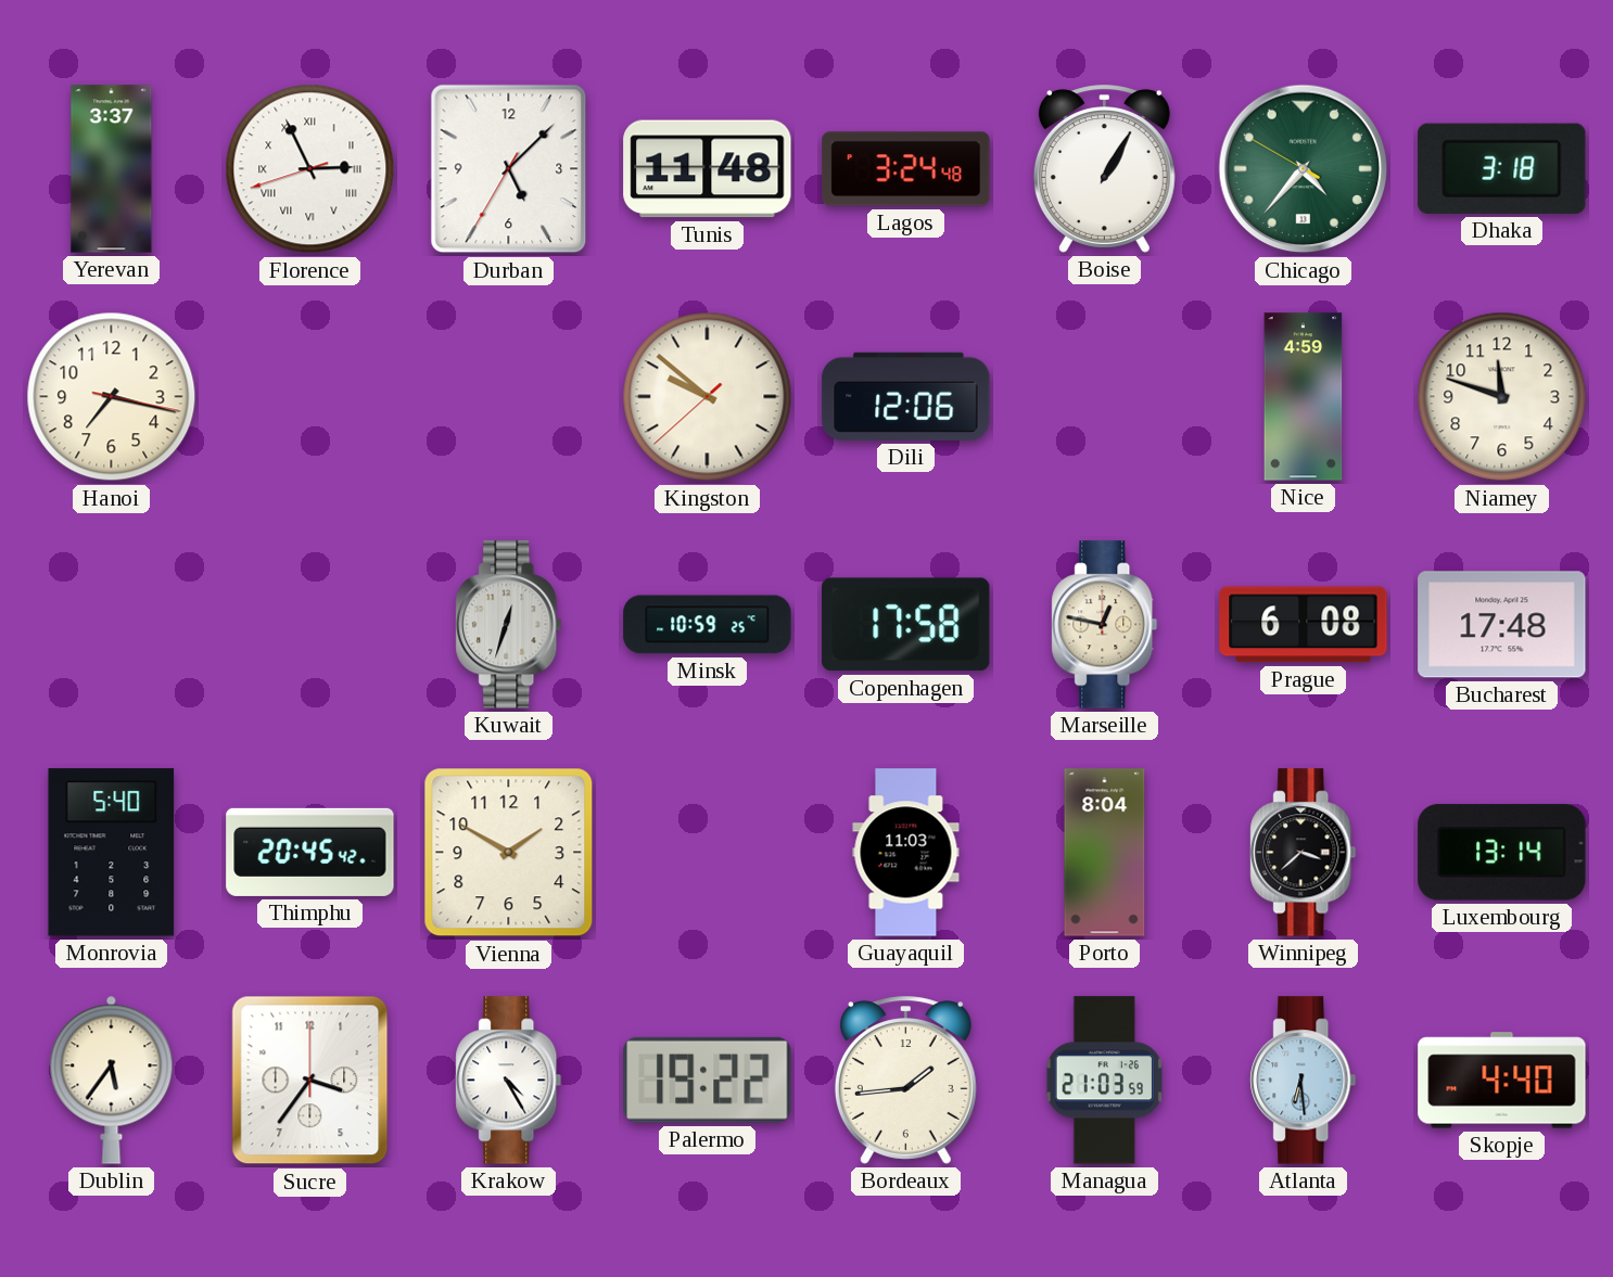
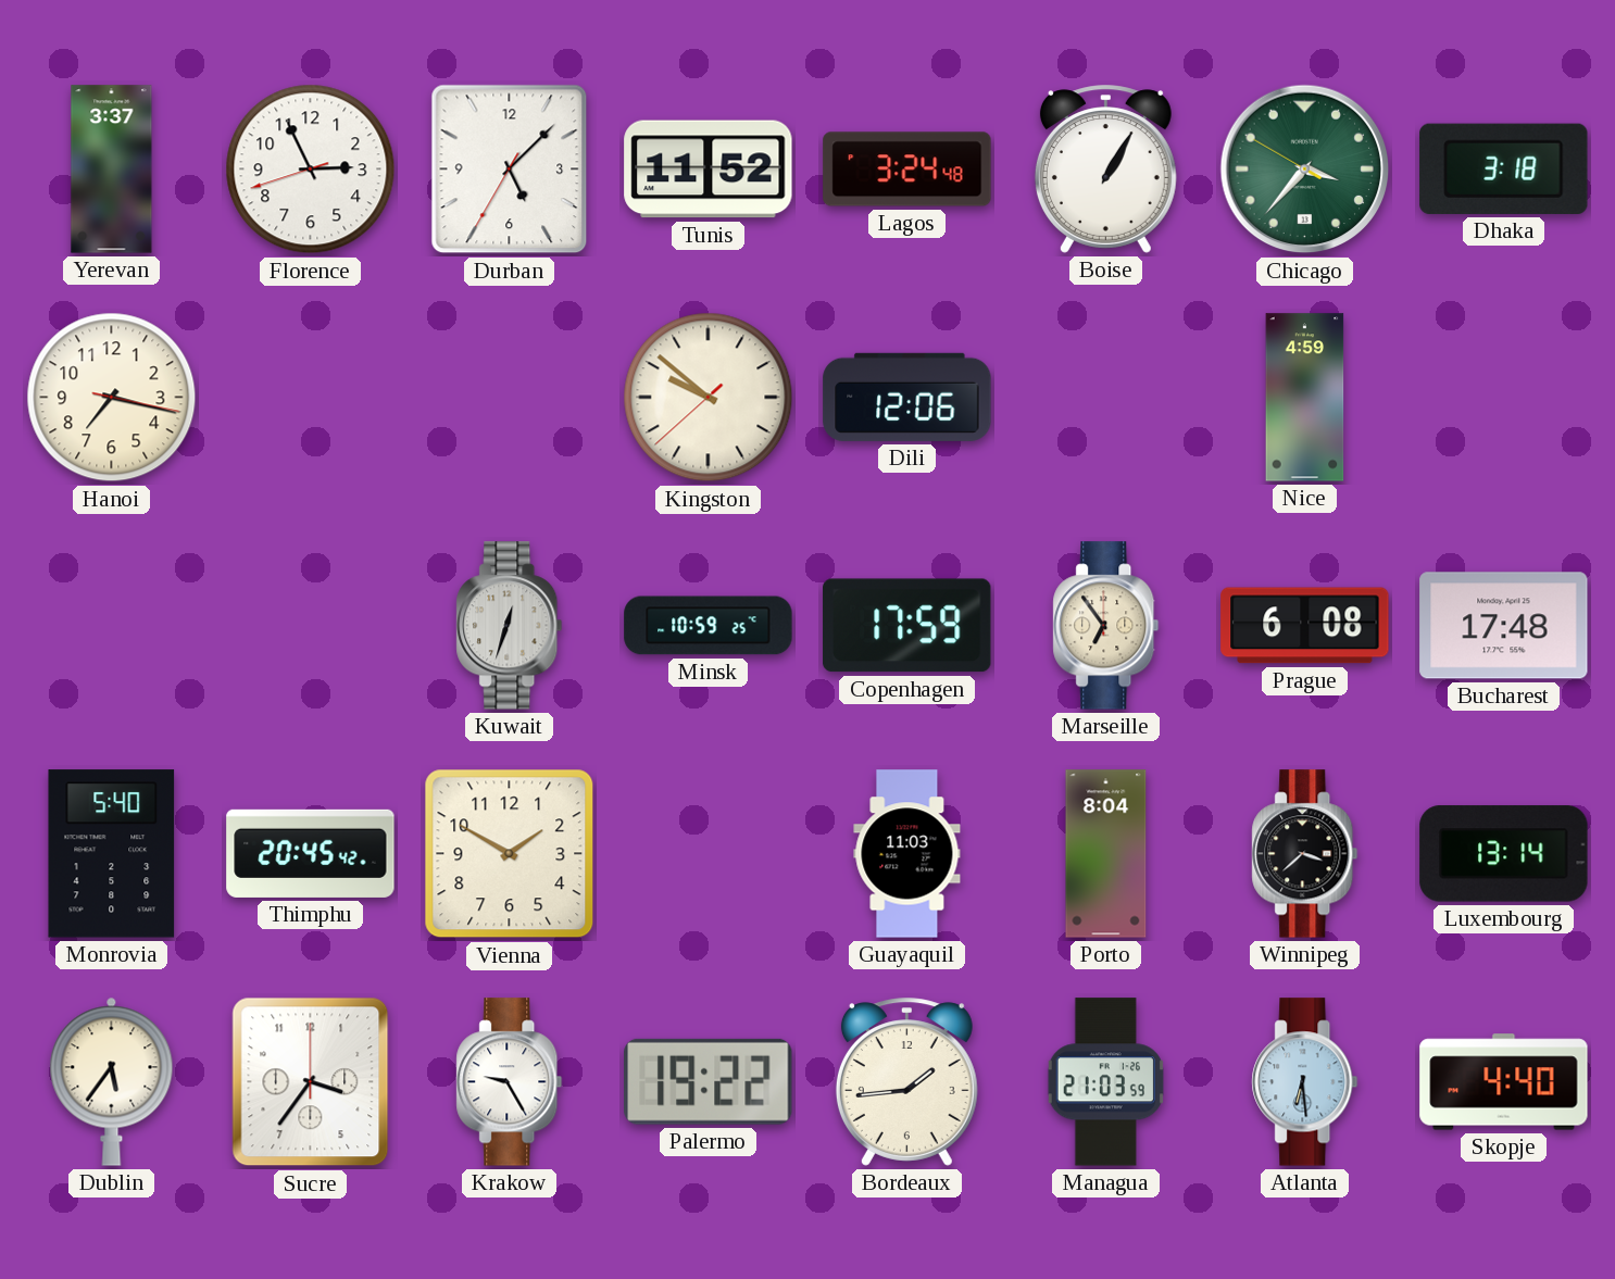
Florence numerals: Roman -> Arabic (311, 170)
Tunis: 11:48 -> 11:52 (709, 170)
Chicago: 4:36 -> 3:36 (1305, 170)
Niamey: 11:48 -> none (1502, 397)
Copenhagen: 17:58 -> 17:59 (907, 626)
Marseille: 12:47 -> 6:54 (1106, 626)
Krakow: 4:25 -> 9:25 (510, 1082)
